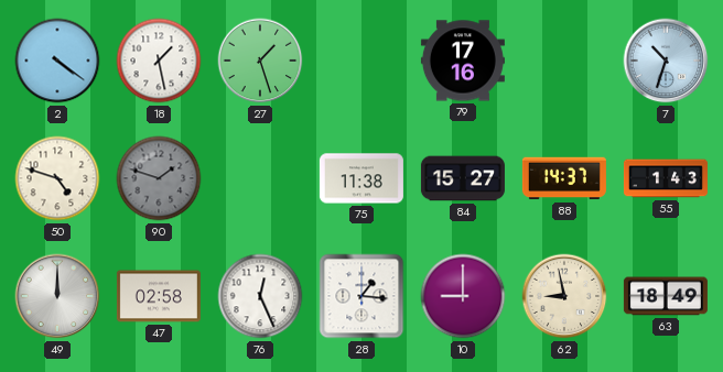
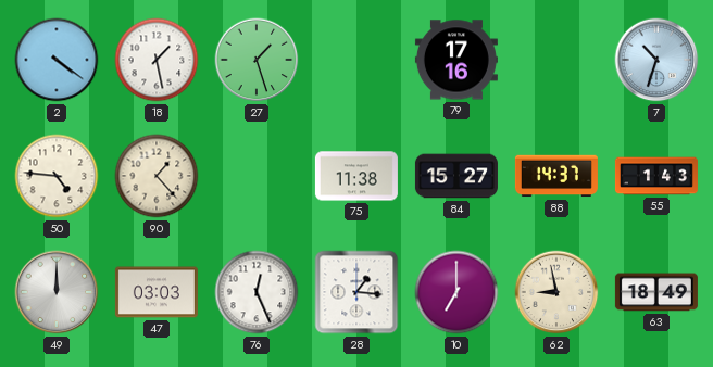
50: 4:48 -> 4:46 (57, 176)
90: 1:48 -> 1:23 (157, 176)
90 dial: grey -> cream (157, 176)
47: 02:58 -> 03:03 (157, 292)
10: 9:00 -> 7:00 (456, 292)
